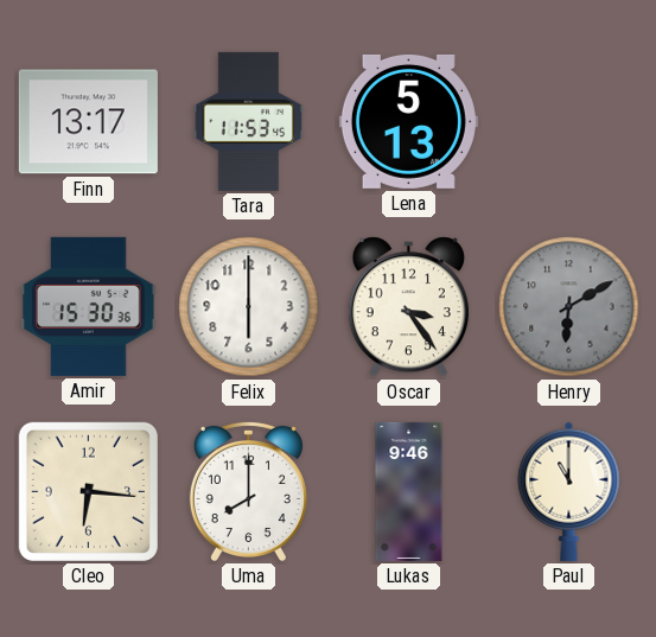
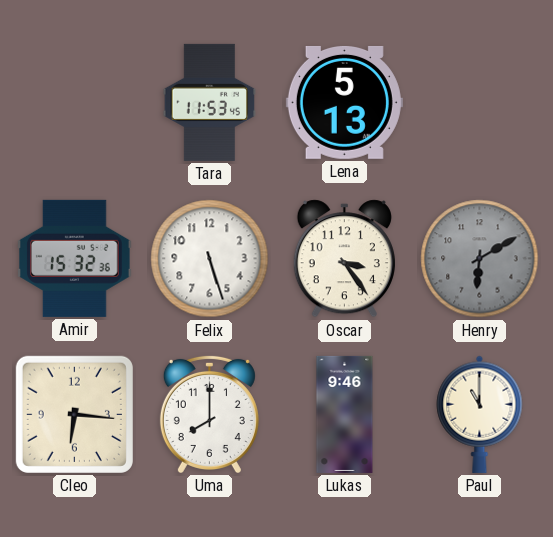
Finn: 13:17 -> none (88, 122)
Amir: 15:30 -> 15:32 (75, 258)
Felix: 6:00 -> 5:27 (210, 259)
